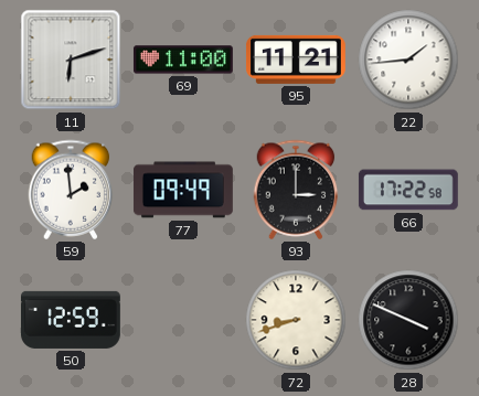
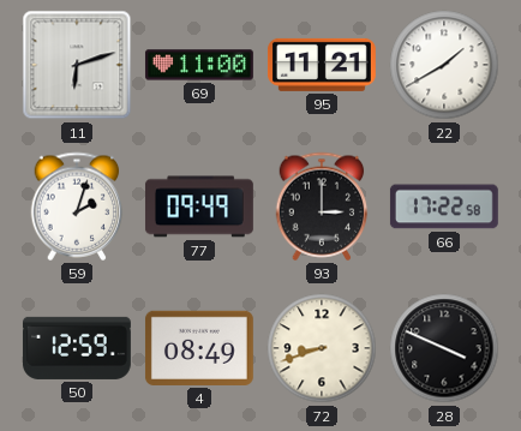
22: 1:44 -> 1:40 (444, 65)
59: 1:59 -> 2:03 (77, 206)
4: none -> 08:49 (199, 348)
